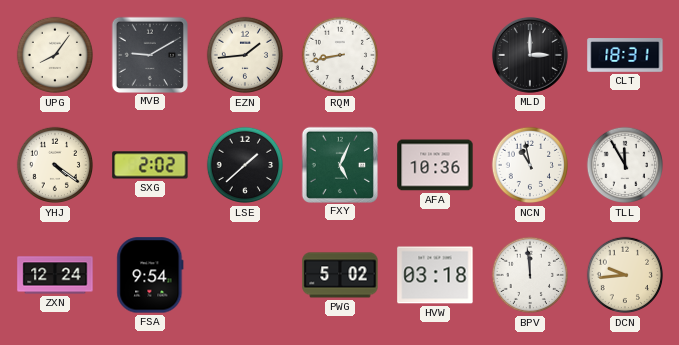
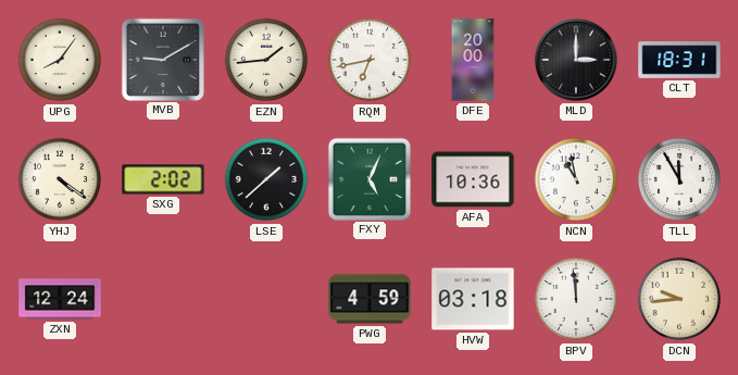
RQM: 8:43 -> 6:43 (370, 60)
DFE: none -> 20:00 (473, 60)
FSA: 9:54 -> none (150, 275)
PWG: 5:02 -> 4:59 (370, 299)
